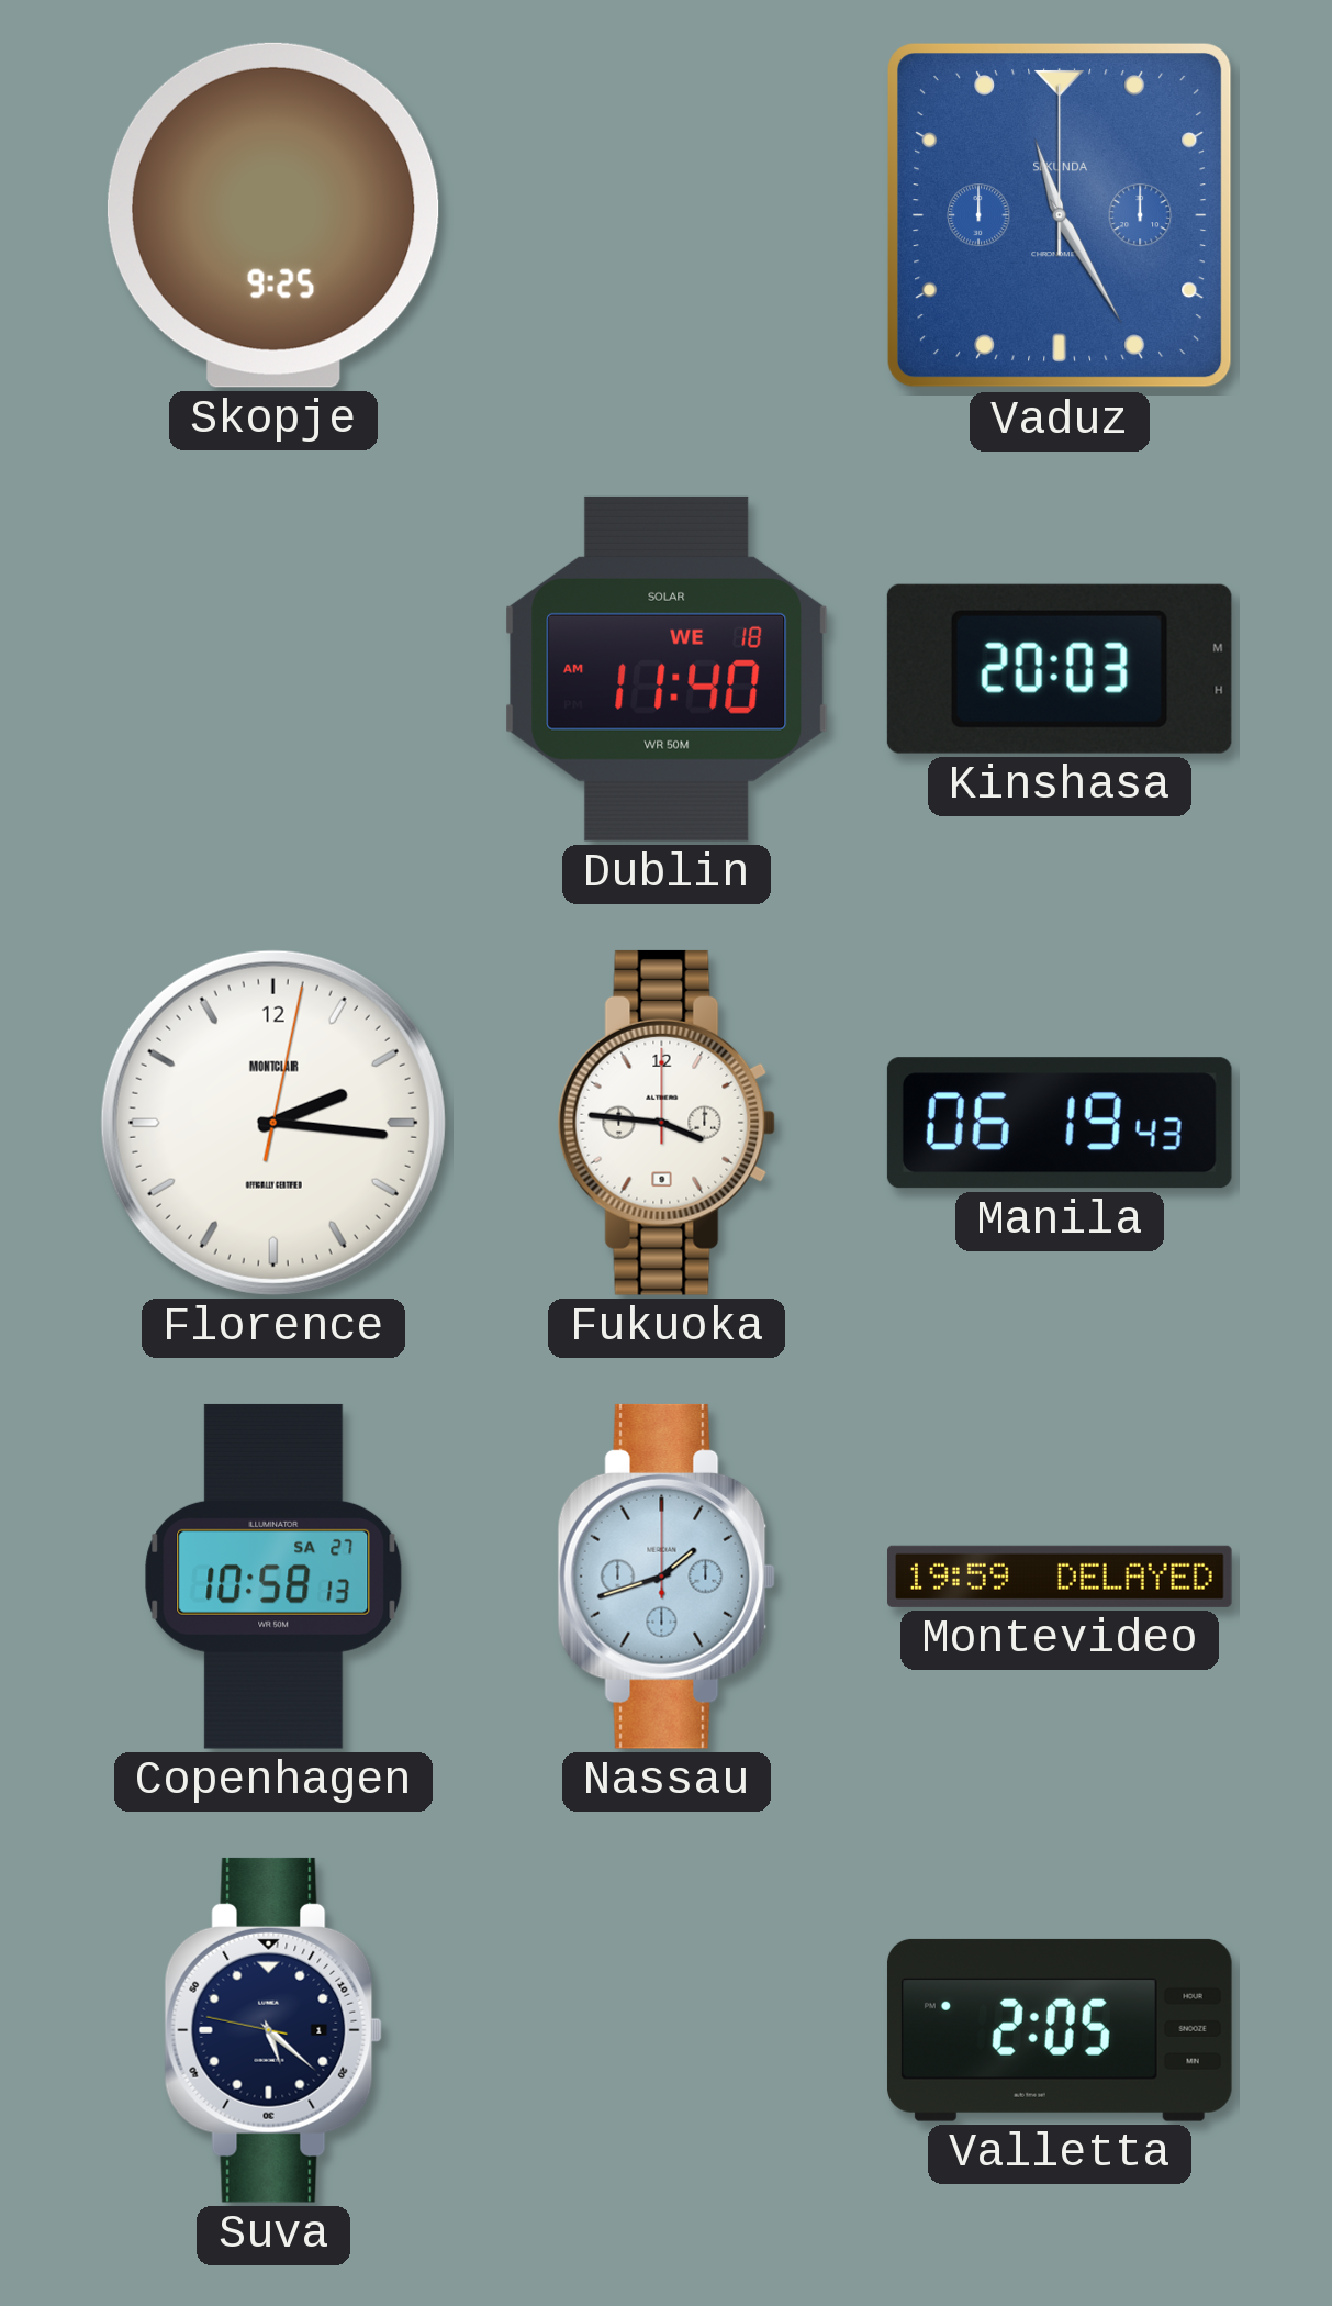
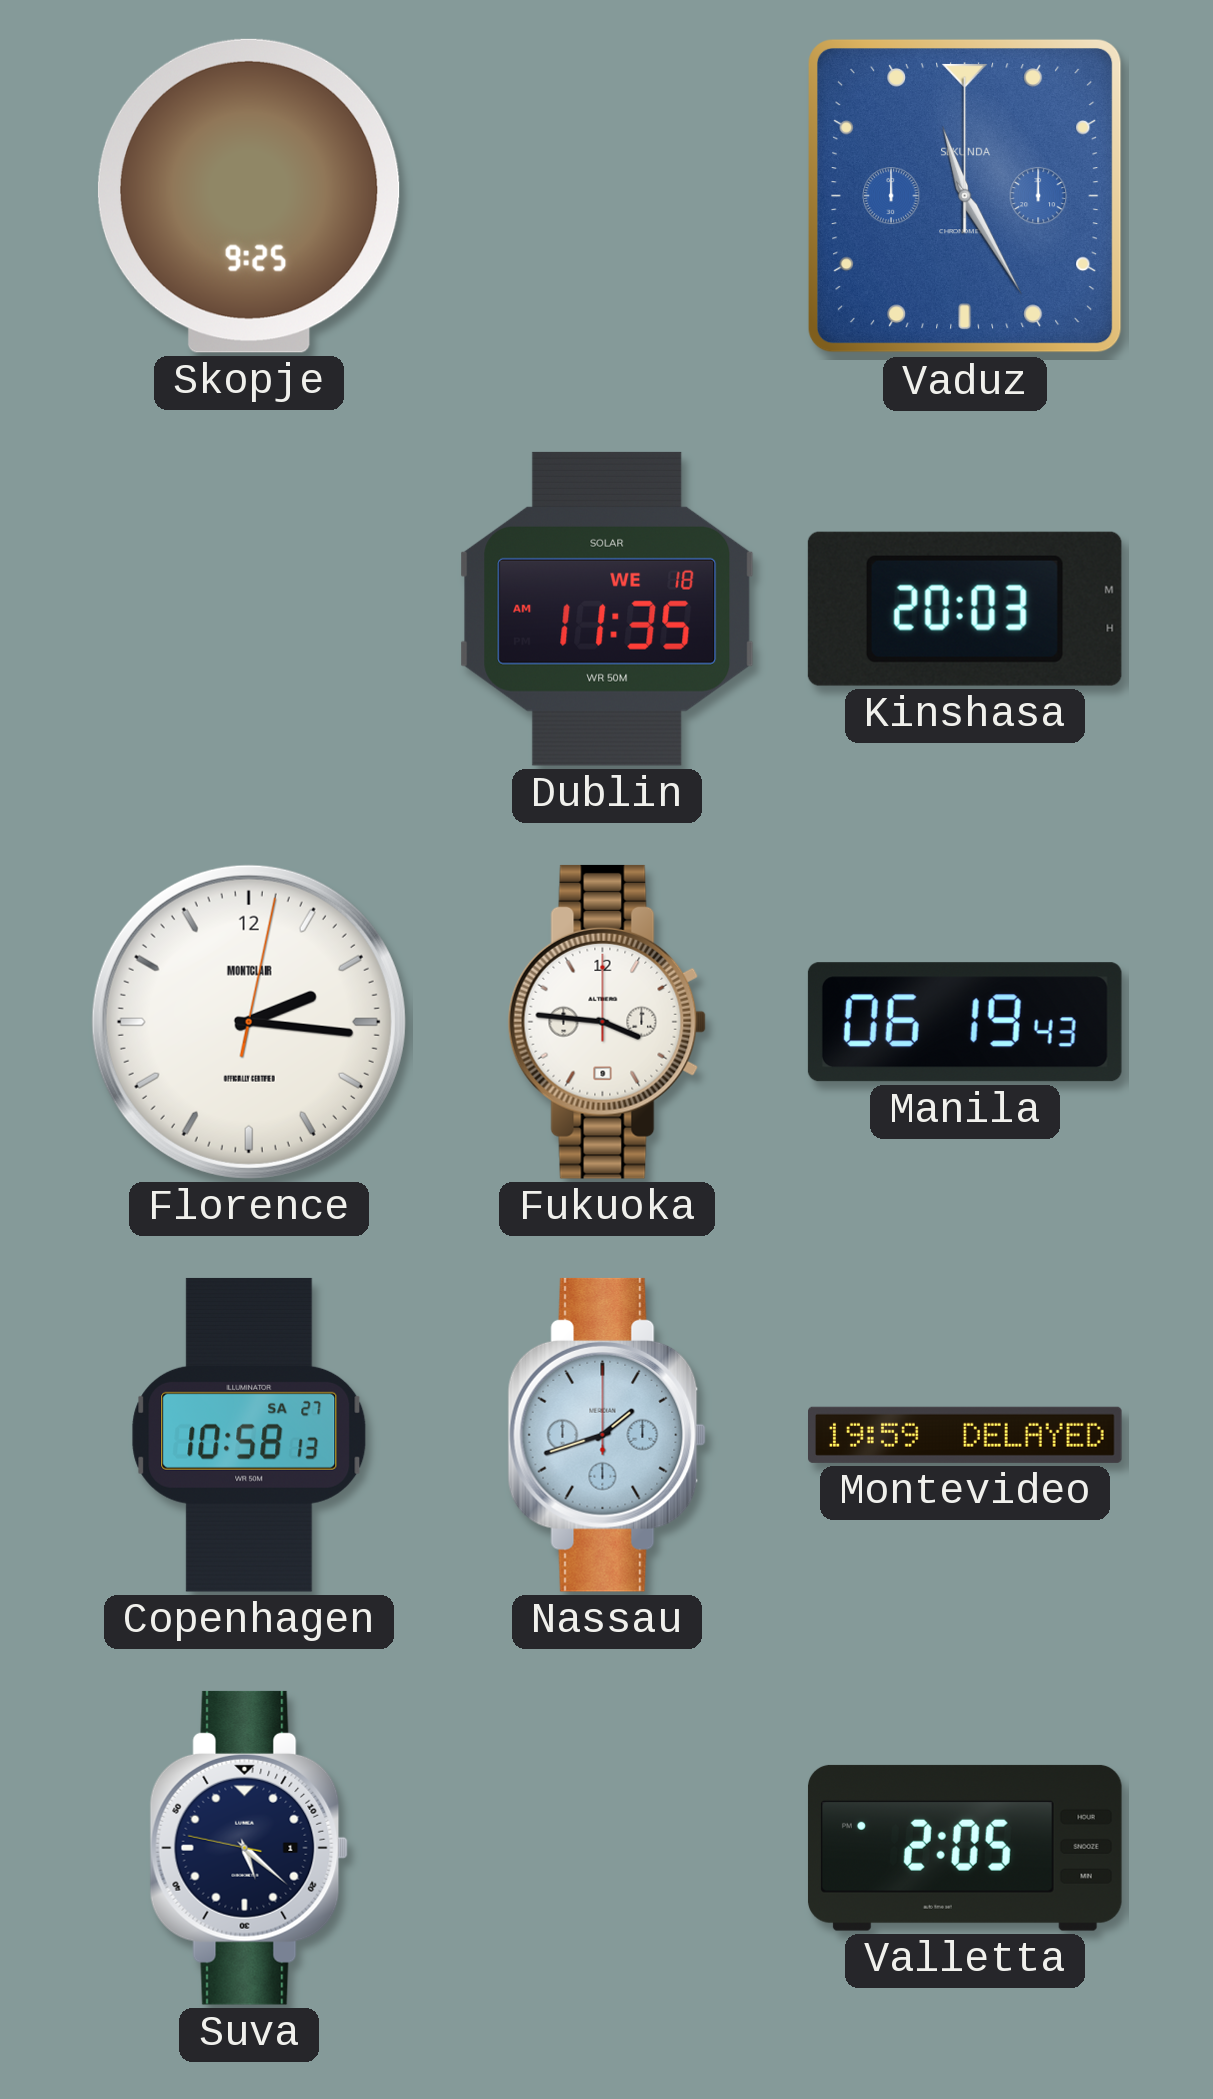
Dublin: 11:40 -> 11:35 (607, 609)
